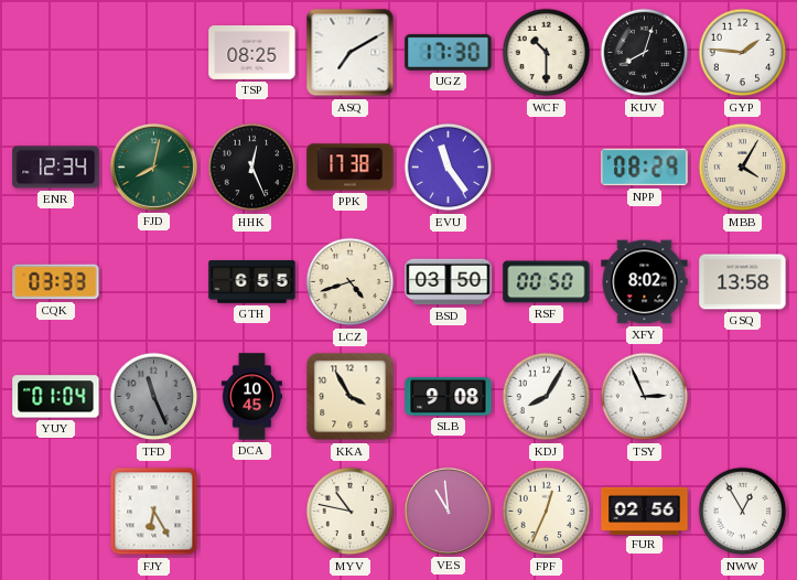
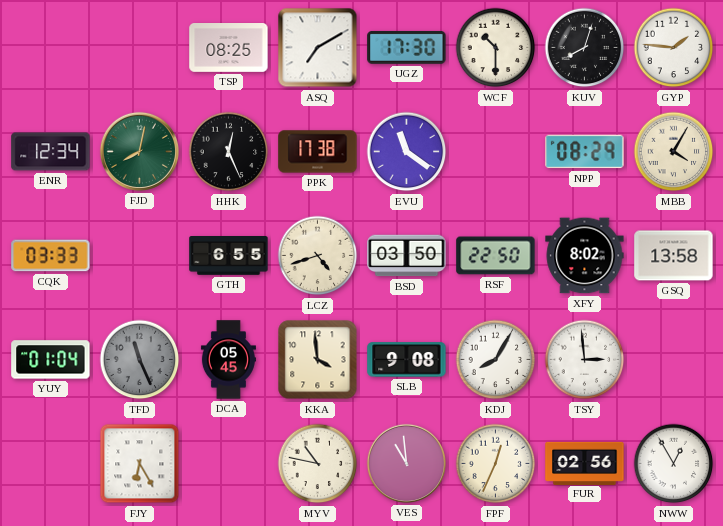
EVU: 11:24 -> 11:21 (407, 152)
RSF: 00:50 -> 22:50 (496, 256)
DCA: 10:45 -> 05:45 (228, 360)
KKA: 3:55 -> 3:59 (318, 360)
TSY: 2:56 -> 2:59 (585, 360)
